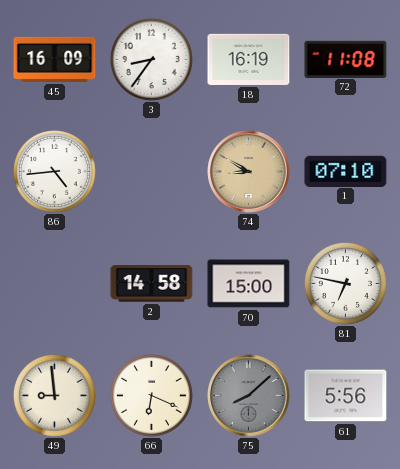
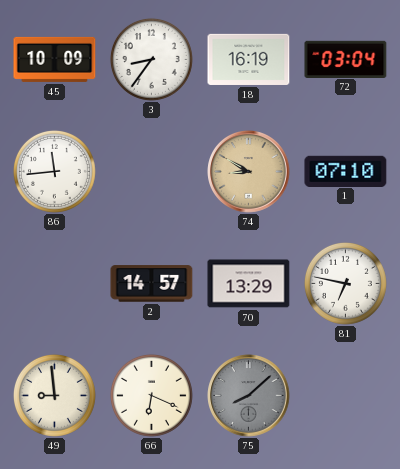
45: 16:09 -> 10:09 (55, 59)
72: 11:08 -> 03:04 (346, 59)
86: 4:44 -> 11:44 (54, 171)
2: 14:58 -> 14:57 (152, 284)
70: 15:00 -> 13:29 (249, 284)
61: 5:56 -> none (346, 396)
